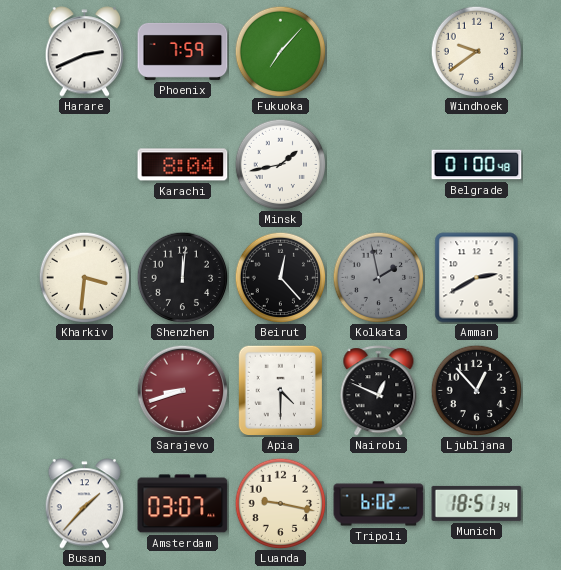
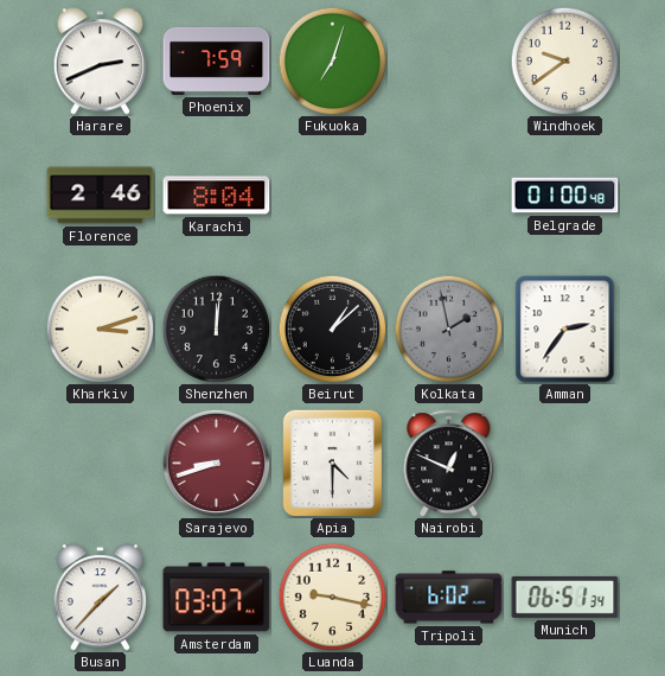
Fukuoka: 7:07 -> 7:03 (332, 60)
Florence: none -> 2:46 (101, 196)
Minsk: 1:43 -> none (280, 164)
Kharkiv: 3:31 -> 3:12 (100, 329)
Beirut: 12:23 -> 1:08 (332, 329)
Amman: 2:40 -> 2:36 (565, 330)
Ljubljana: 12:53 -> none (476, 390)
Munich: 18:51 -> 06:51 (565, 597)
